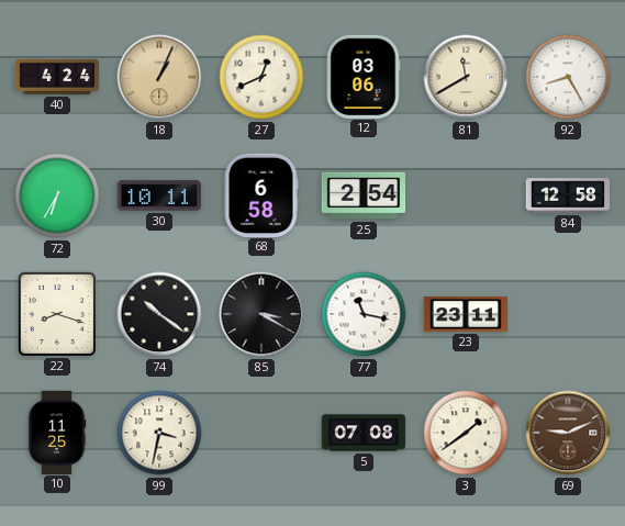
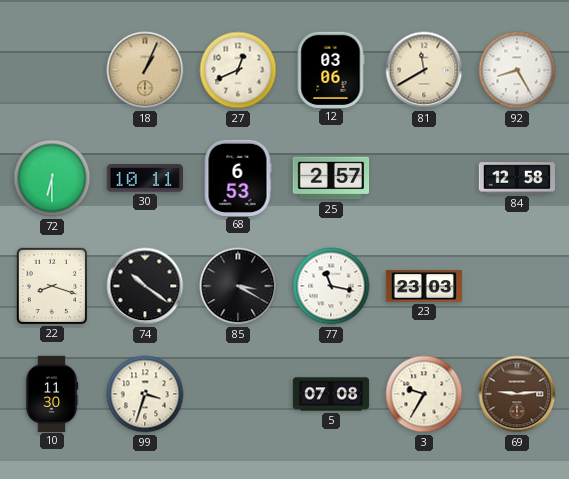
40: 4:24 -> none (57, 77)
72: 6:35 -> 6:30 (52, 178)
68: 6:58 -> 6:53 (238, 177)
25: 2:54 -> 2:57 (331, 178)
23: 23:11 -> 23:03 (423, 286)
10: 11:25 -> 11:30 (52, 393)
99: 3:32 -> 3:33 (145, 394)
3: 1:39 -> 9:35 (424, 394)
69: 9:11 -> 9:14 (517, 394)
